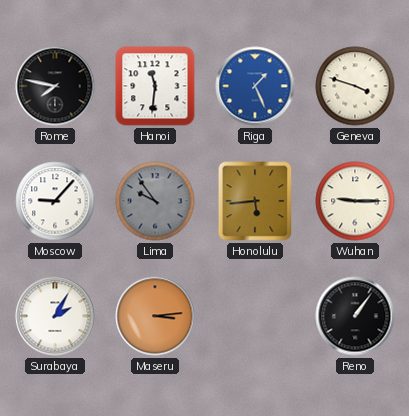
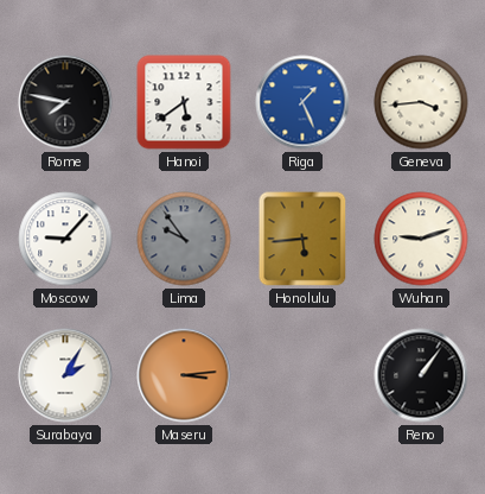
Hanoi: 11:31 -> 5:39 (184, 102)
Geneva: 3:48 -> 3:44 (421, 102)
Wuhan: 9:15 -> 9:12 (421, 239)
